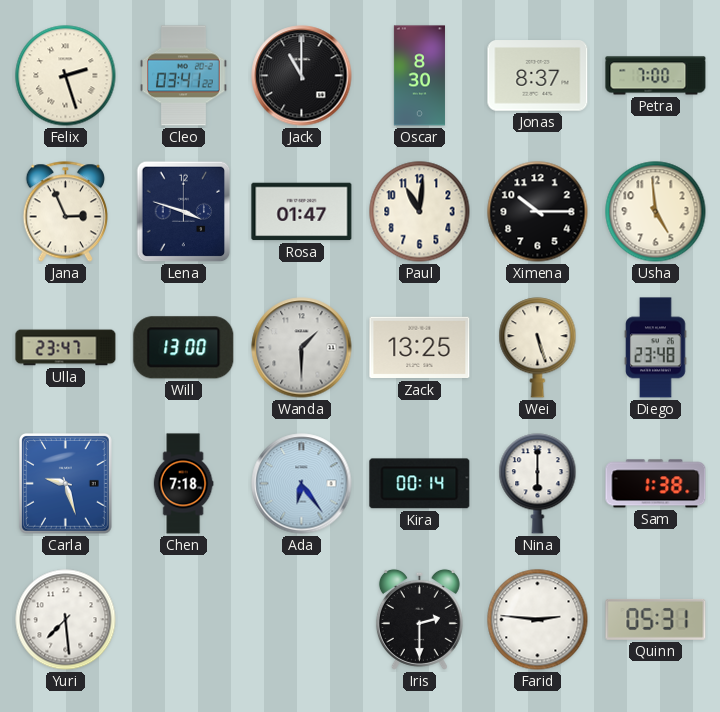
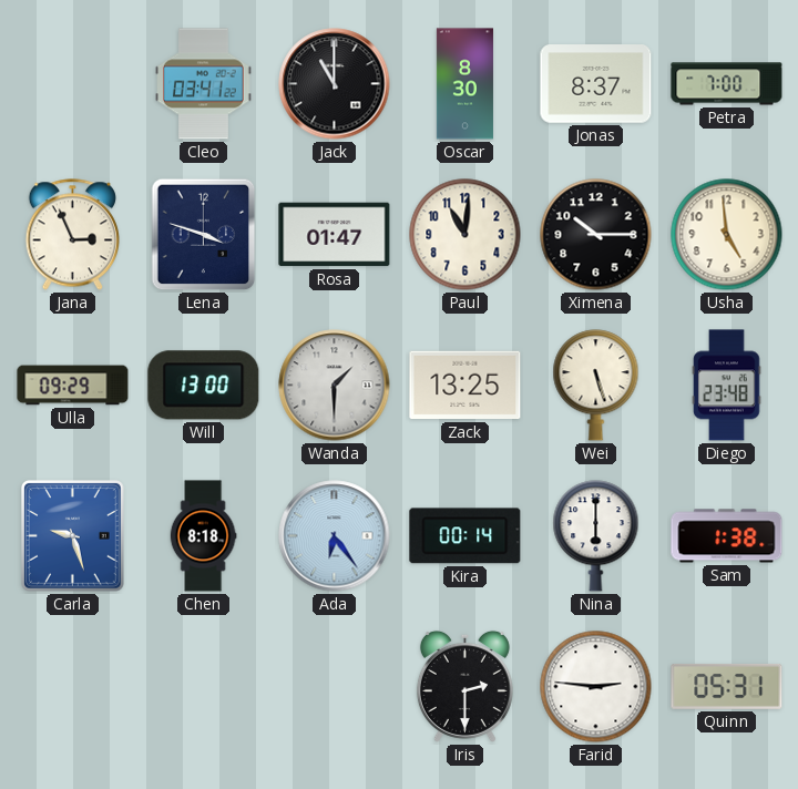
Felix: 2:27 -> none (66, 76)
Ulla: 23:47 -> 09:29 (73, 386)
Chen: 7:18 -> 8:18 (203, 536)
Yuri: 7:29 -> none (66, 620)
